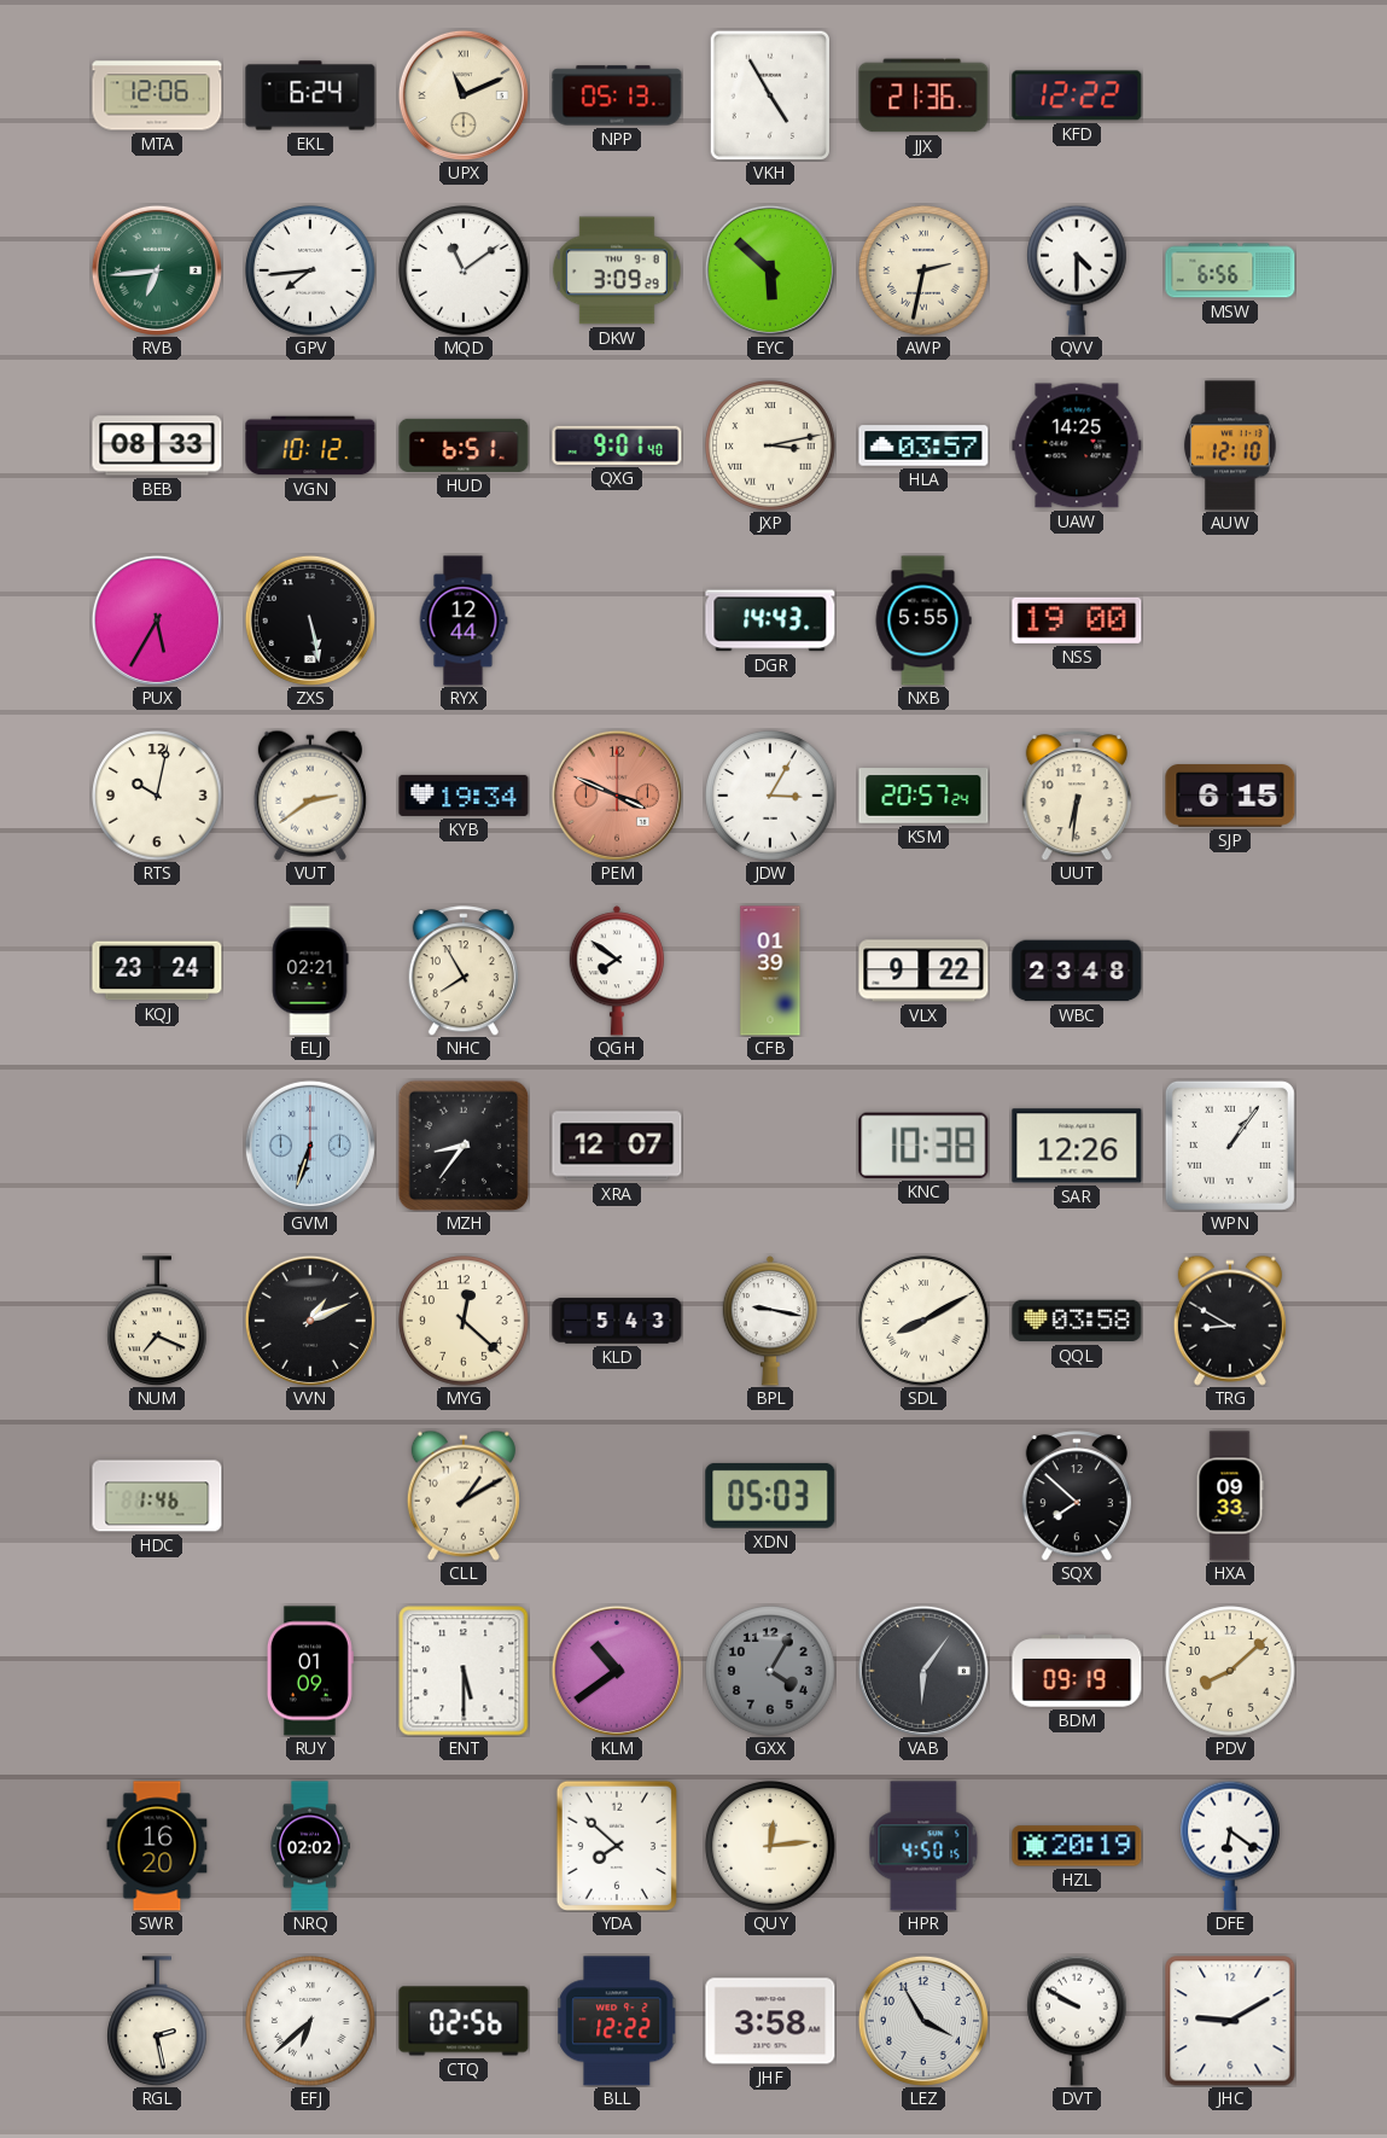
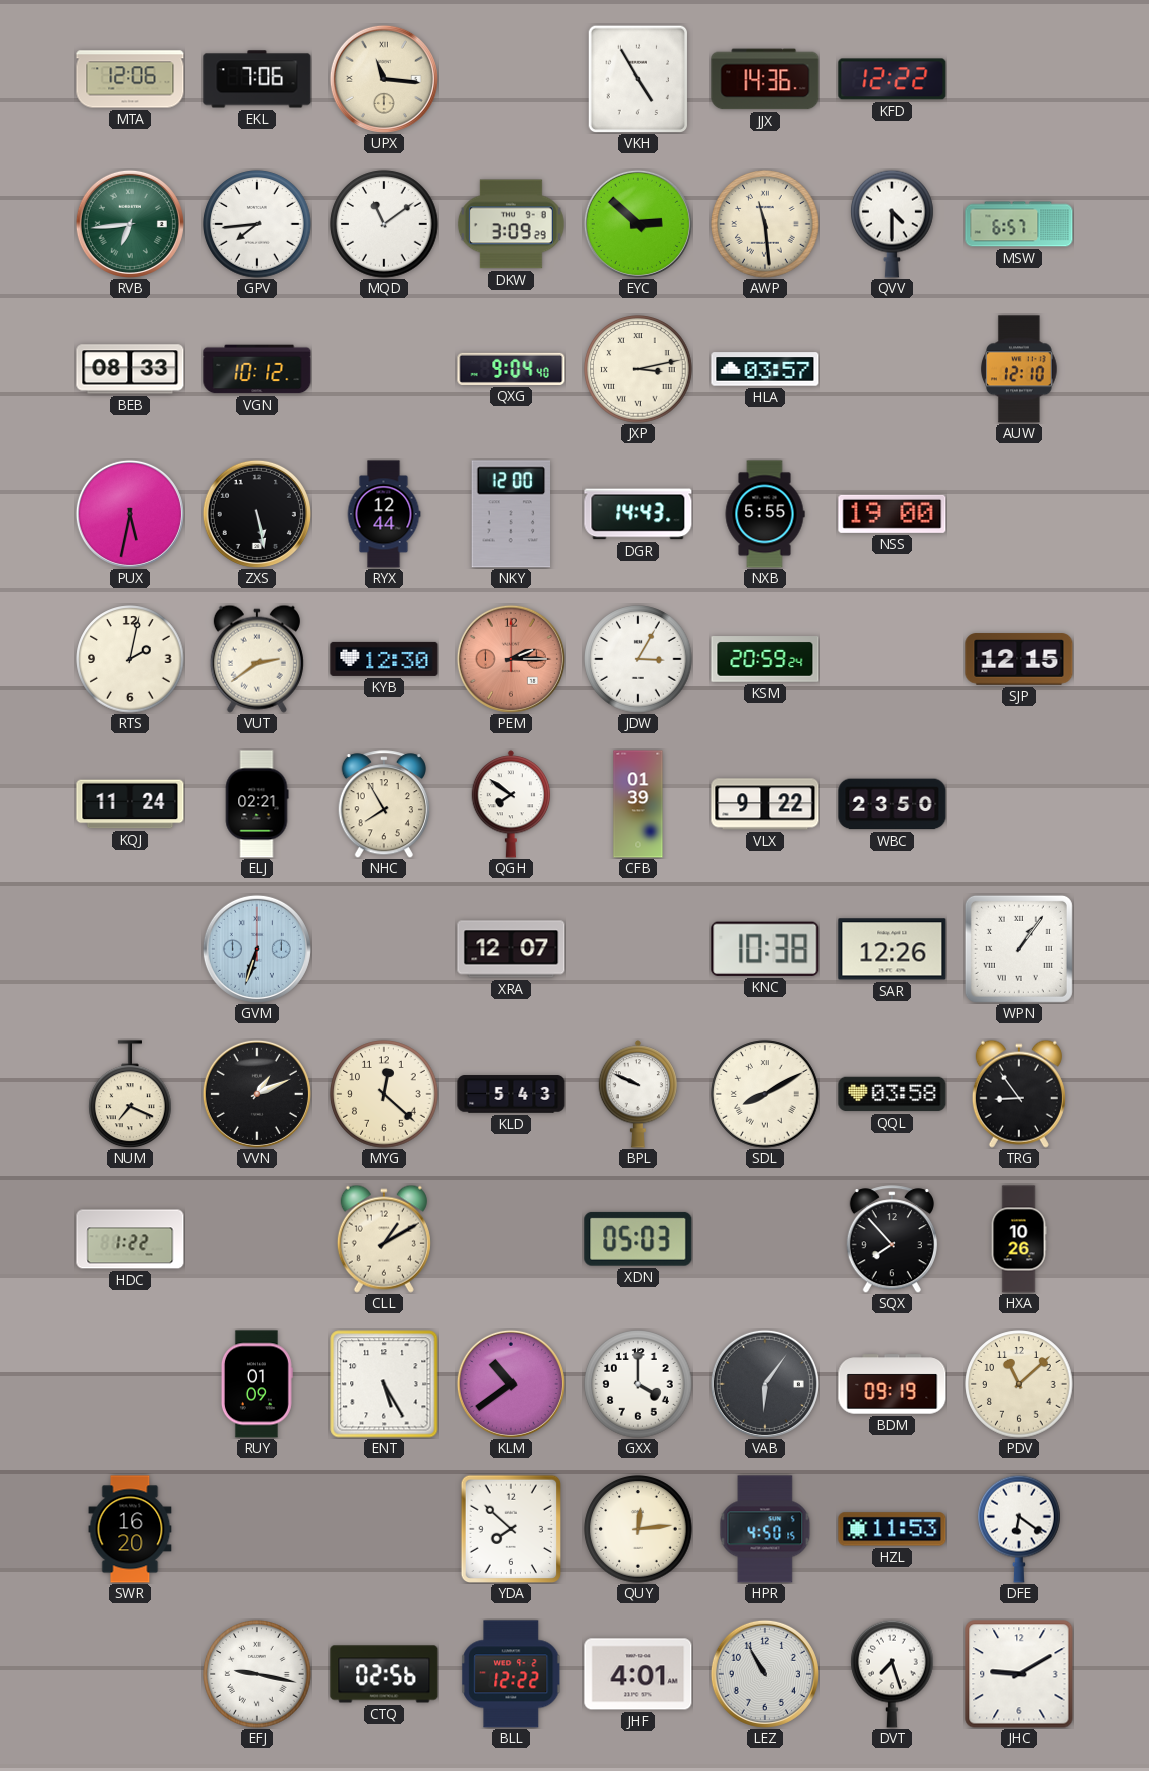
EKL: 6:24 -> 7:06 (257, 79)
UPX: 11:11 -> 11:16 (384, 79)
NPP: 05:13 -> none (617, 95)
JJX: 21:36 -> 14:36 (765, 79)
EYC: 5:52 -> 2:52 (638, 224)
AWP: 2:32 -> 11:29 (765, 224)
MSW: 6:56 -> 6:57 (1019, 224)
HUD: 6:51 -> none (464, 445)
QXG: 9:01 -> 9:04 (511, 369)
UAW: 14:25 -> none (1077, 445)
PUX: 5:35 -> 5:32 (130, 514)
NKY: none -> 12:00 (511, 514)
RTS: 10:02 -> 2:02 (130, 659)
KYB: 19:34 -> 12:30 (384, 659)
PEM: 3:49 -> 2:15 (511, 659)
KSM: 20:57 -> 20:59 (765, 659)
UUT: 6:31 -> none (1077, 796)
SJP: 6:15 -> 12:15 (1019, 659)
KQJ: 23:24 -> 11:24 (130, 804)
WBC: 23:48 -> 23:50 (892, 804)
MZH: 8:36 -> none (464, 1146)
BPL: 9:17 -> 9:49 (637, 1094)
TRG: 8:50 -> 8:54 (1019, 1094)
HDC: 1:46 -> 1:22 (130, 1239)
SQX: 7:52 -> 7:53 (892, 1239)
HXA: 09:33 -> 10:26 (1019, 1239)
ENT: 5:30 -> 5:25 (384, 1384)
GXX: 4:05 -> 4:00 (638, 1384)
GXX dial: grey -> white (638, 1384)
PDV: 8:08 -> 11:08 (1019, 1384)
NRQ: 02:02 -> none (310, 1846)
HZL: 20:19 -> 11:53 (892, 1529)
RGL: 2:28 -> none (158, 2021)
EFJ: 6:38 -> 9:17 (257, 1674)
JHF: 3:58 -> 4:01 (638, 1674)
LEZ: 3:55 -> 10:55 (765, 1674)
DVT: 9:50 -> 7:27 (893, 1674)
